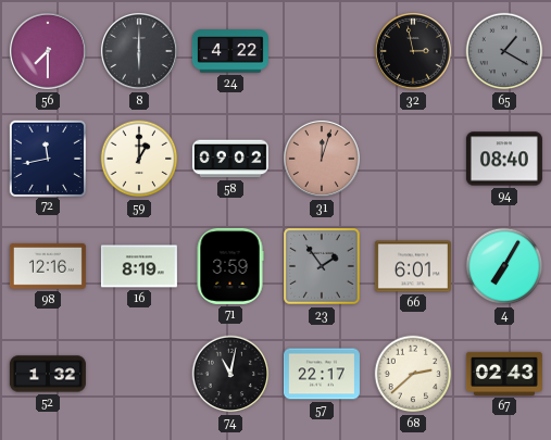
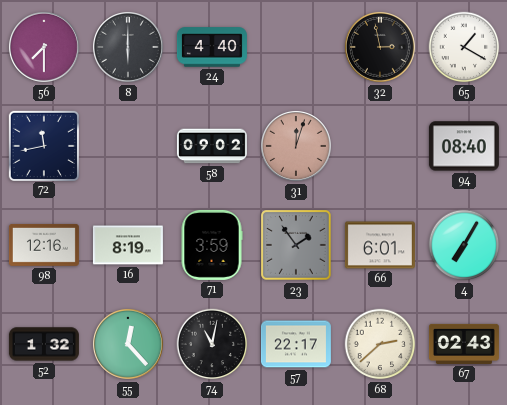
24: 4:22 -> 4:40 (212, 47)
65 dial: grey -> white (464, 47)
59: 1:00 -> none (139, 159)
55: none -> 12:23 (128, 344)
